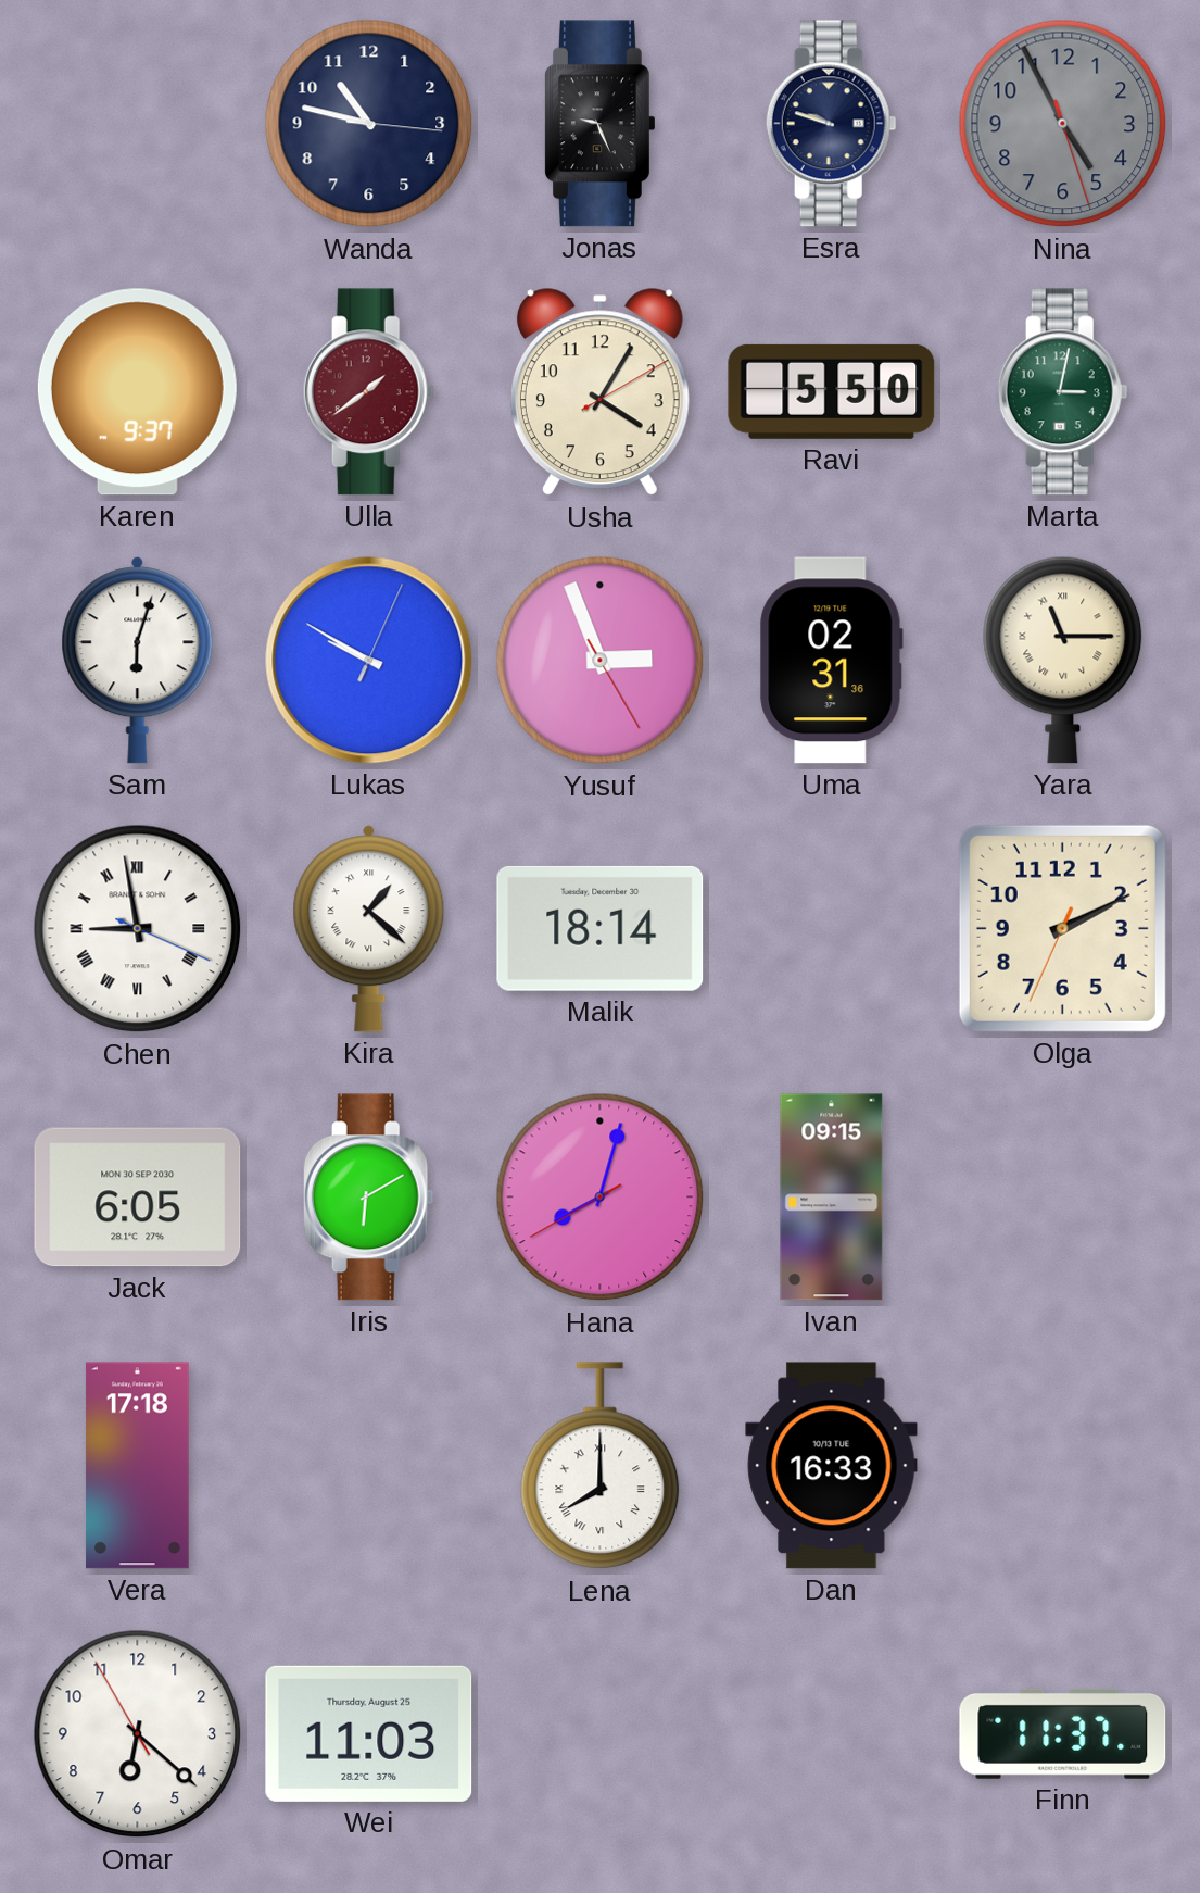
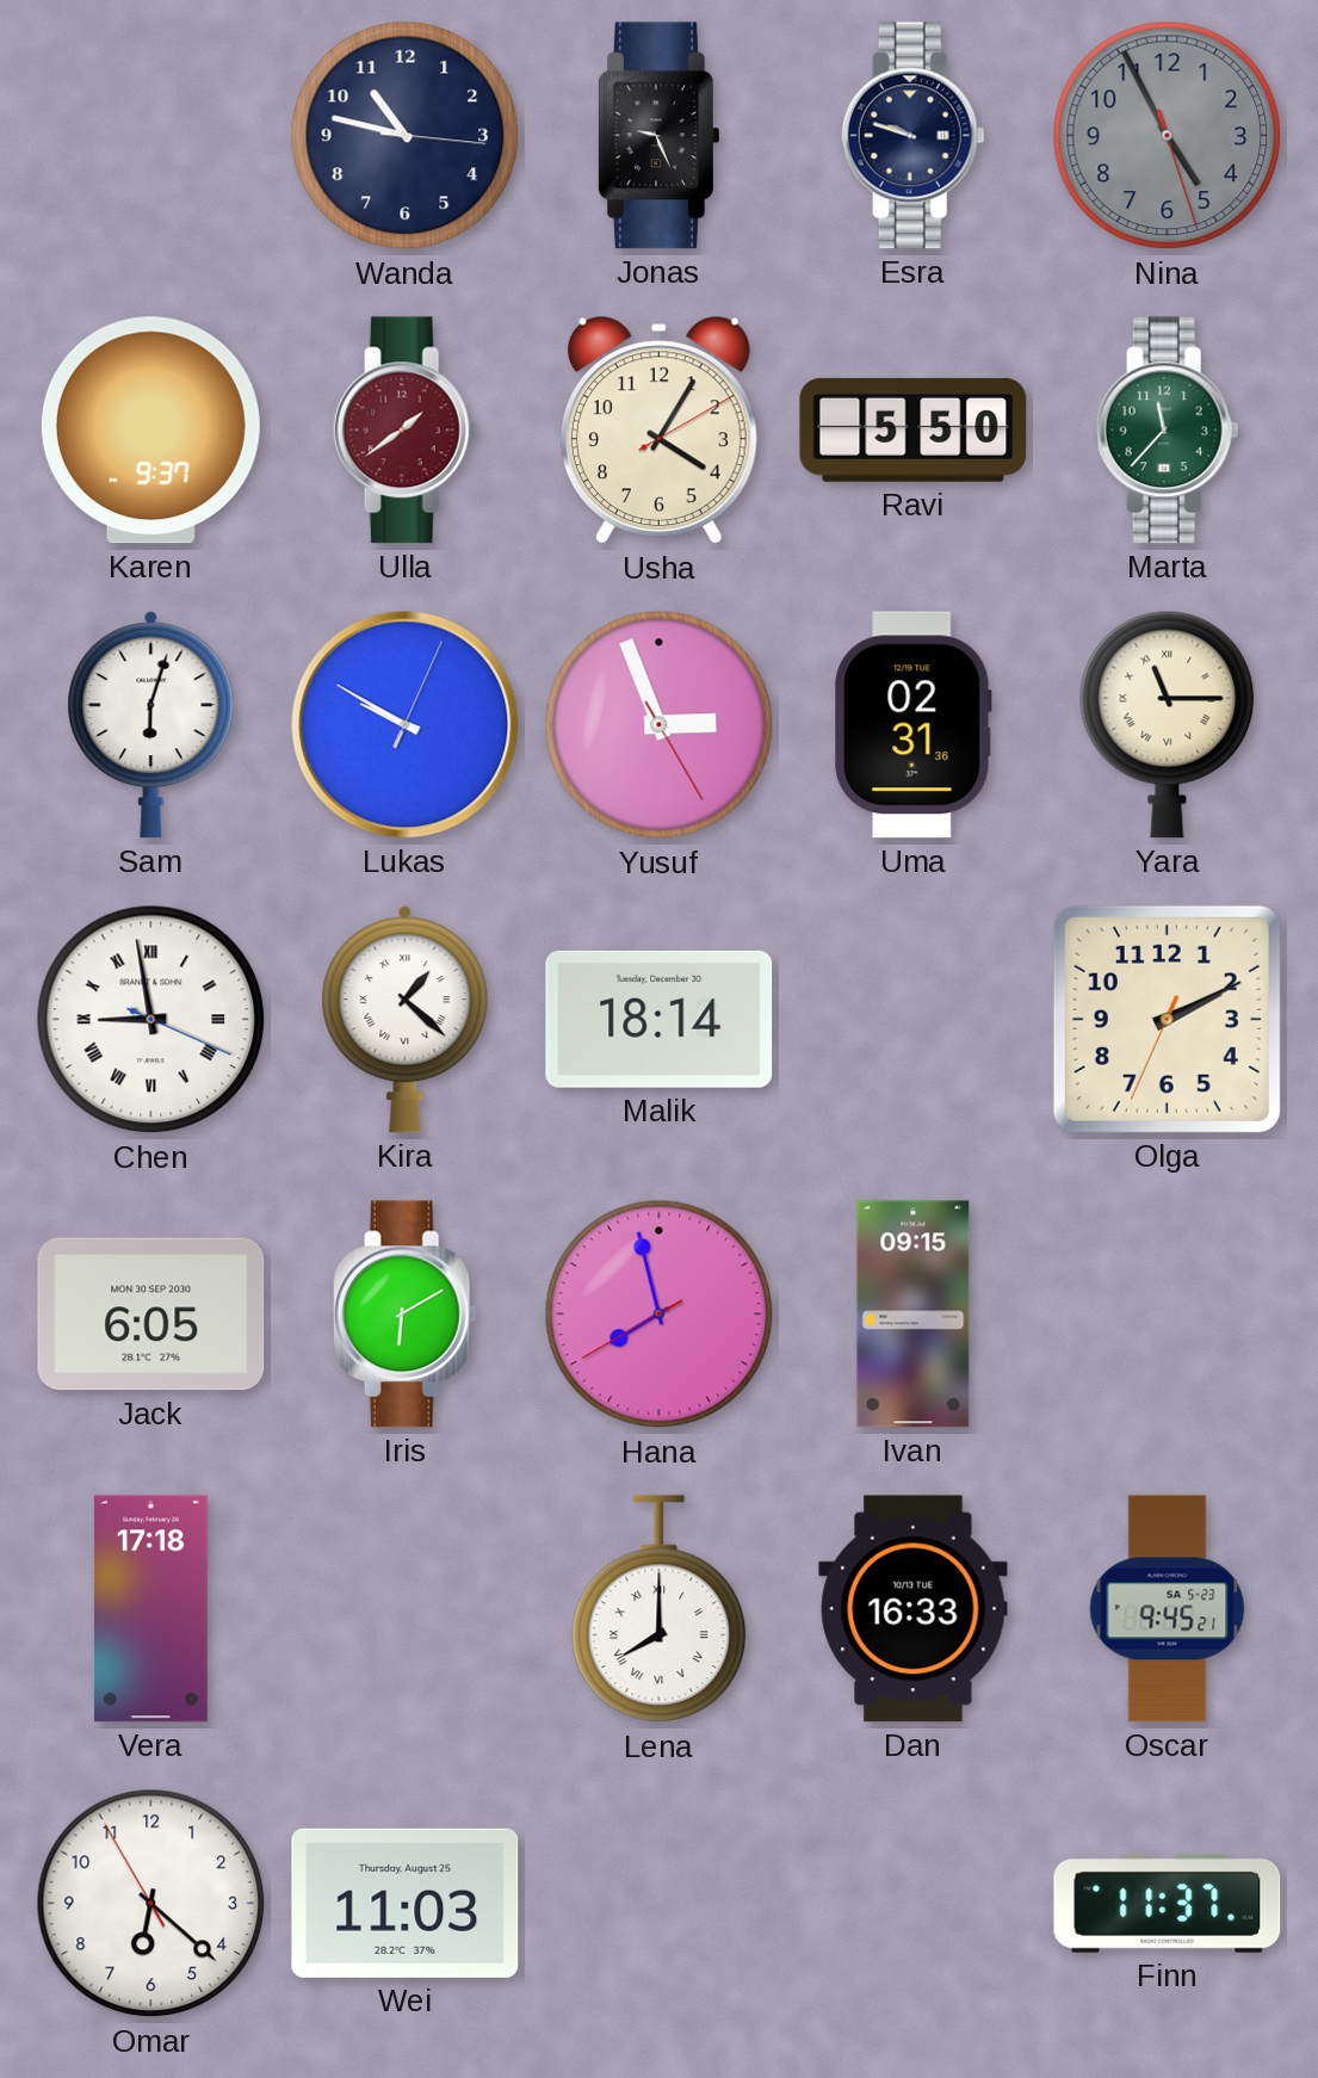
Marta: 3:02 -> 11:37 (1167, 431)
Hana: 8:02 -> 7:57 (660, 1315)
Oscar: none -> 9:45 (1168, 1609)
